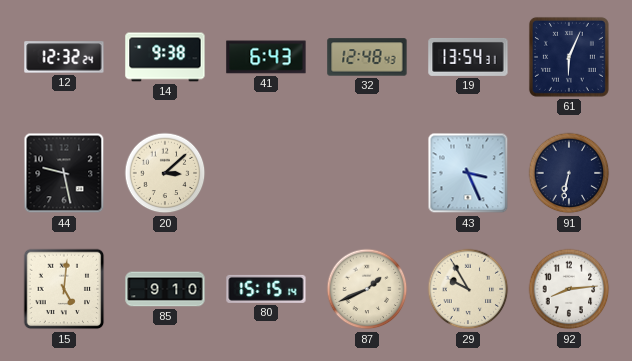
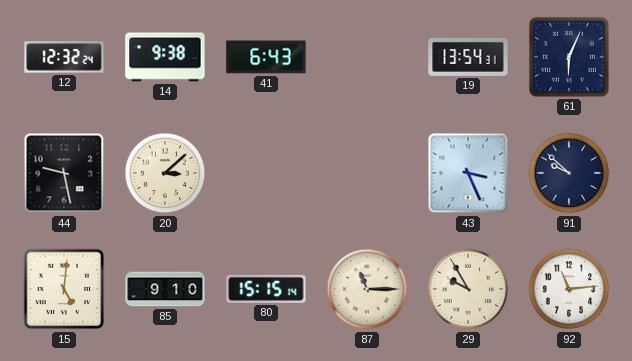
32: 12:48 -> none (367, 57)
91: 6:32 -> 9:52 (569, 173)
87: 1:41 -> 11:15 (367, 289)
92: 8:14 -> 11:14 (569, 289)
